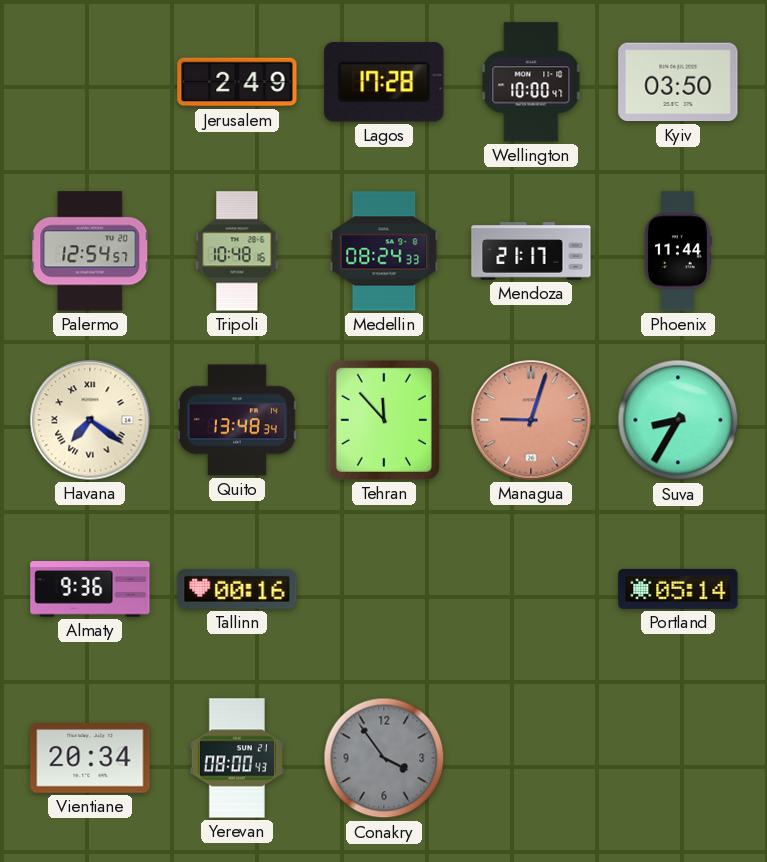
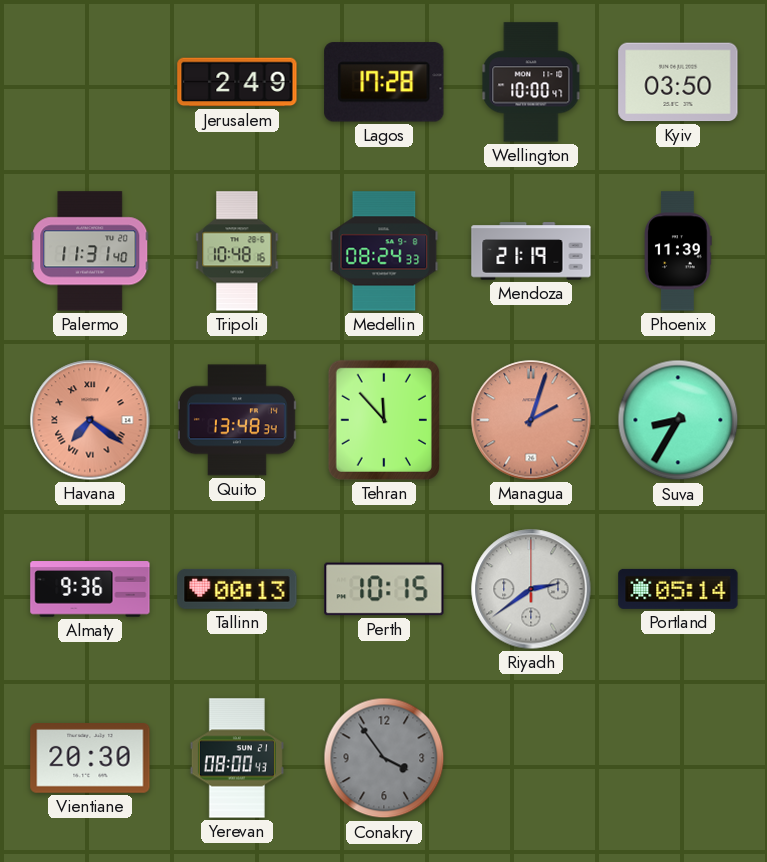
Palermo: 12:54 -> 11:31 (90, 251)
Mendoza: 21:17 -> 21:19 (531, 251)
Phoenix: 11:44 -> 11:39 (678, 251)
Havana dial: cream -> salmon (90, 420)
Managua: 9:03 -> 2:03 (531, 420)
Tallinn: 00:16 -> 00:13 (237, 589)
Perth: none -> 10:15 (384, 589)
Riyadh: none -> 2:39 (531, 589)
Vientiane: 20:34 -> 20:30 (90, 759)
